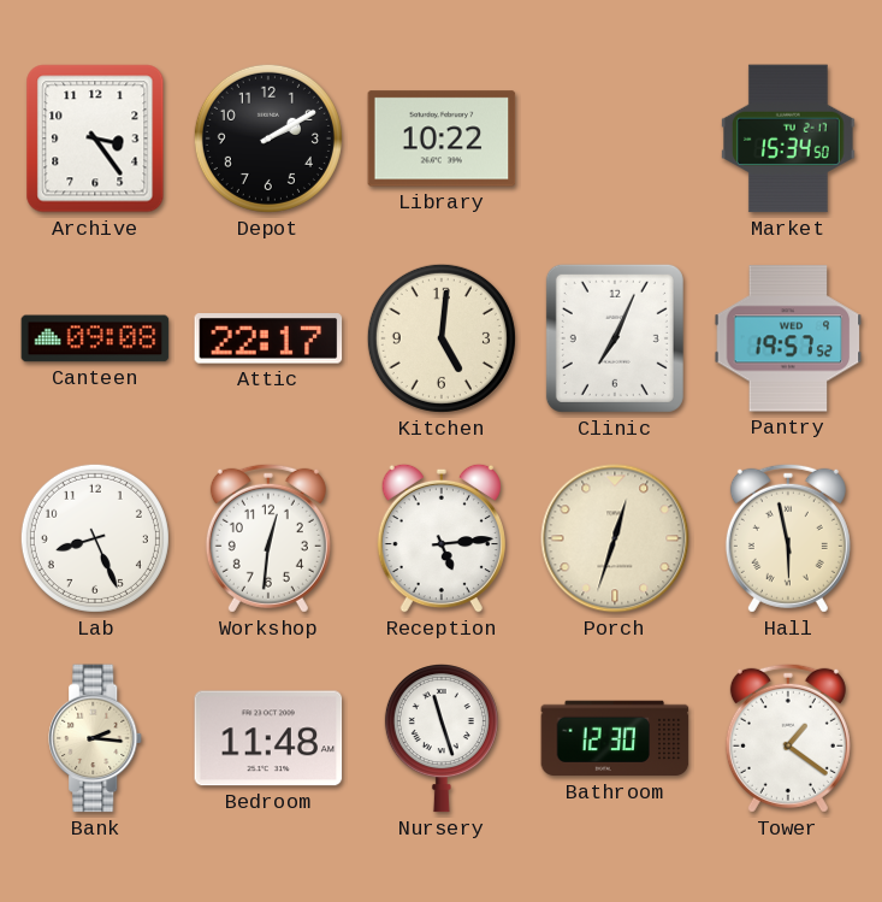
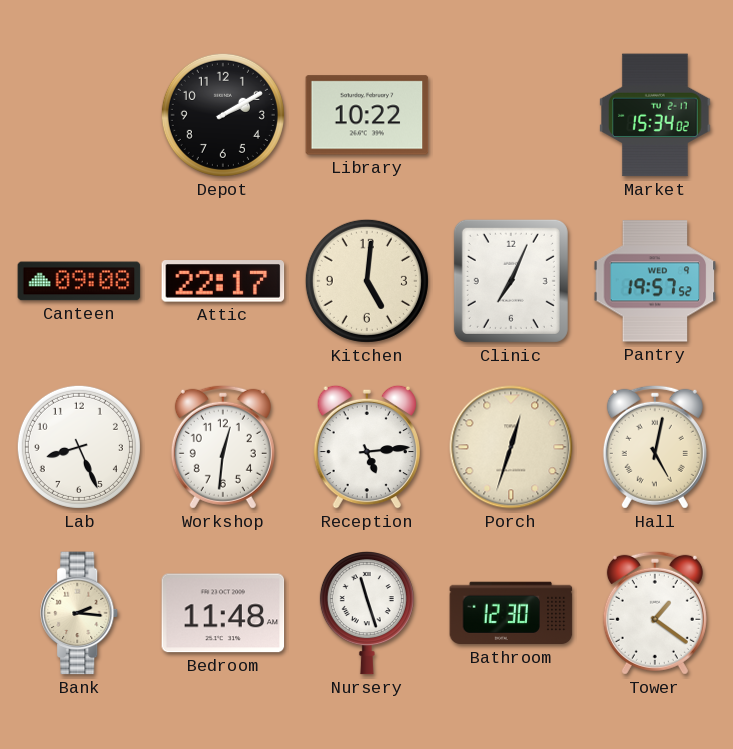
Archive: 3:24 -> none (95, 138)
Market: 15:34:50 -> 15:34:02 (656, 115)
Hall: 5:58 -> 5:02 (655, 447)
